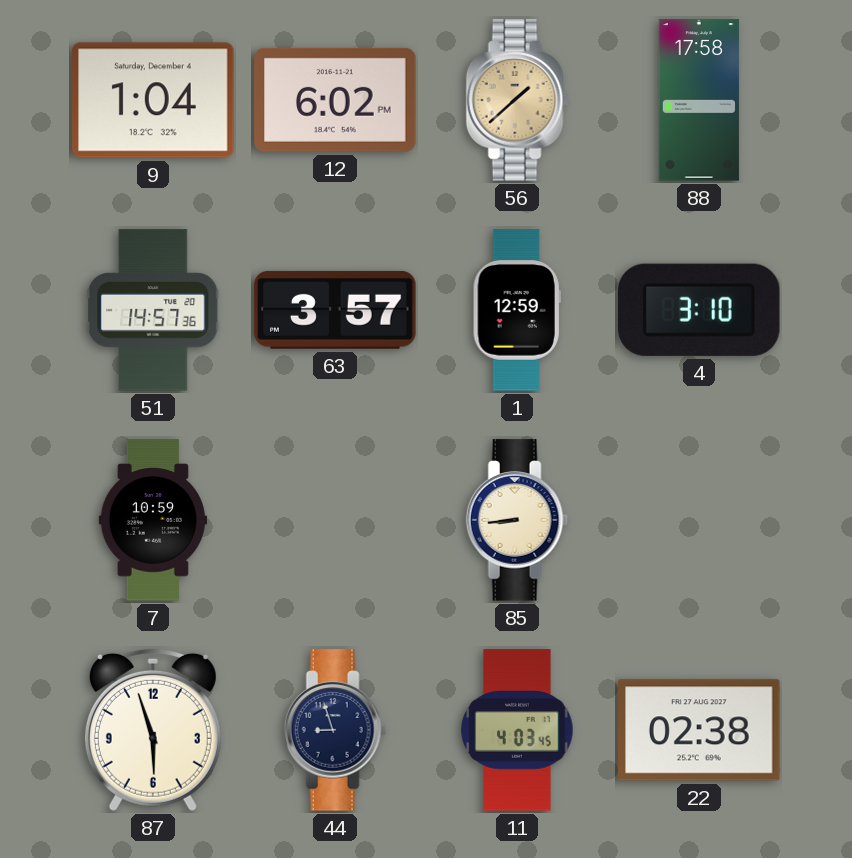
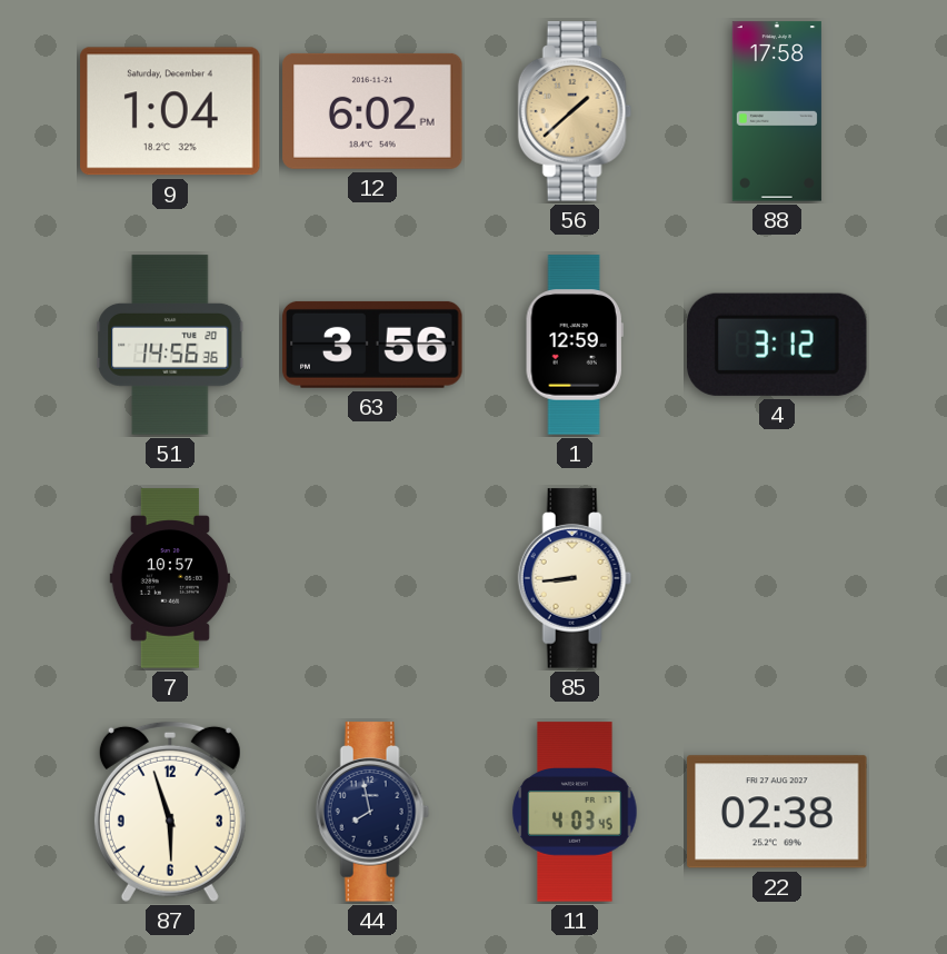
51: 14:57 -> 14:56 (170, 345)
63: 3:57 -> 3:56 (372, 345)
4: 3:10 -> 3:12 (778, 345)
7: 10:59 -> 10:57 (170, 578)
44: 8:57 -> 7:58 (372, 812)
